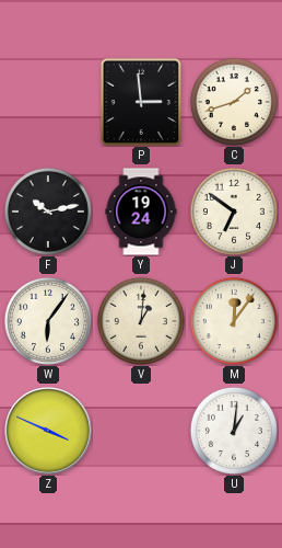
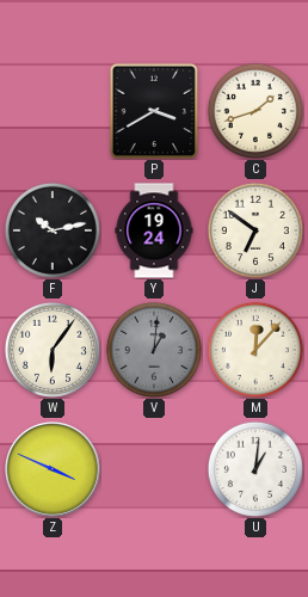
P: 2:59 -> 3:40 (153, 111)
V dial: cream -> grey (154, 350)
M: 12:06 -> 12:07 (255, 350)
